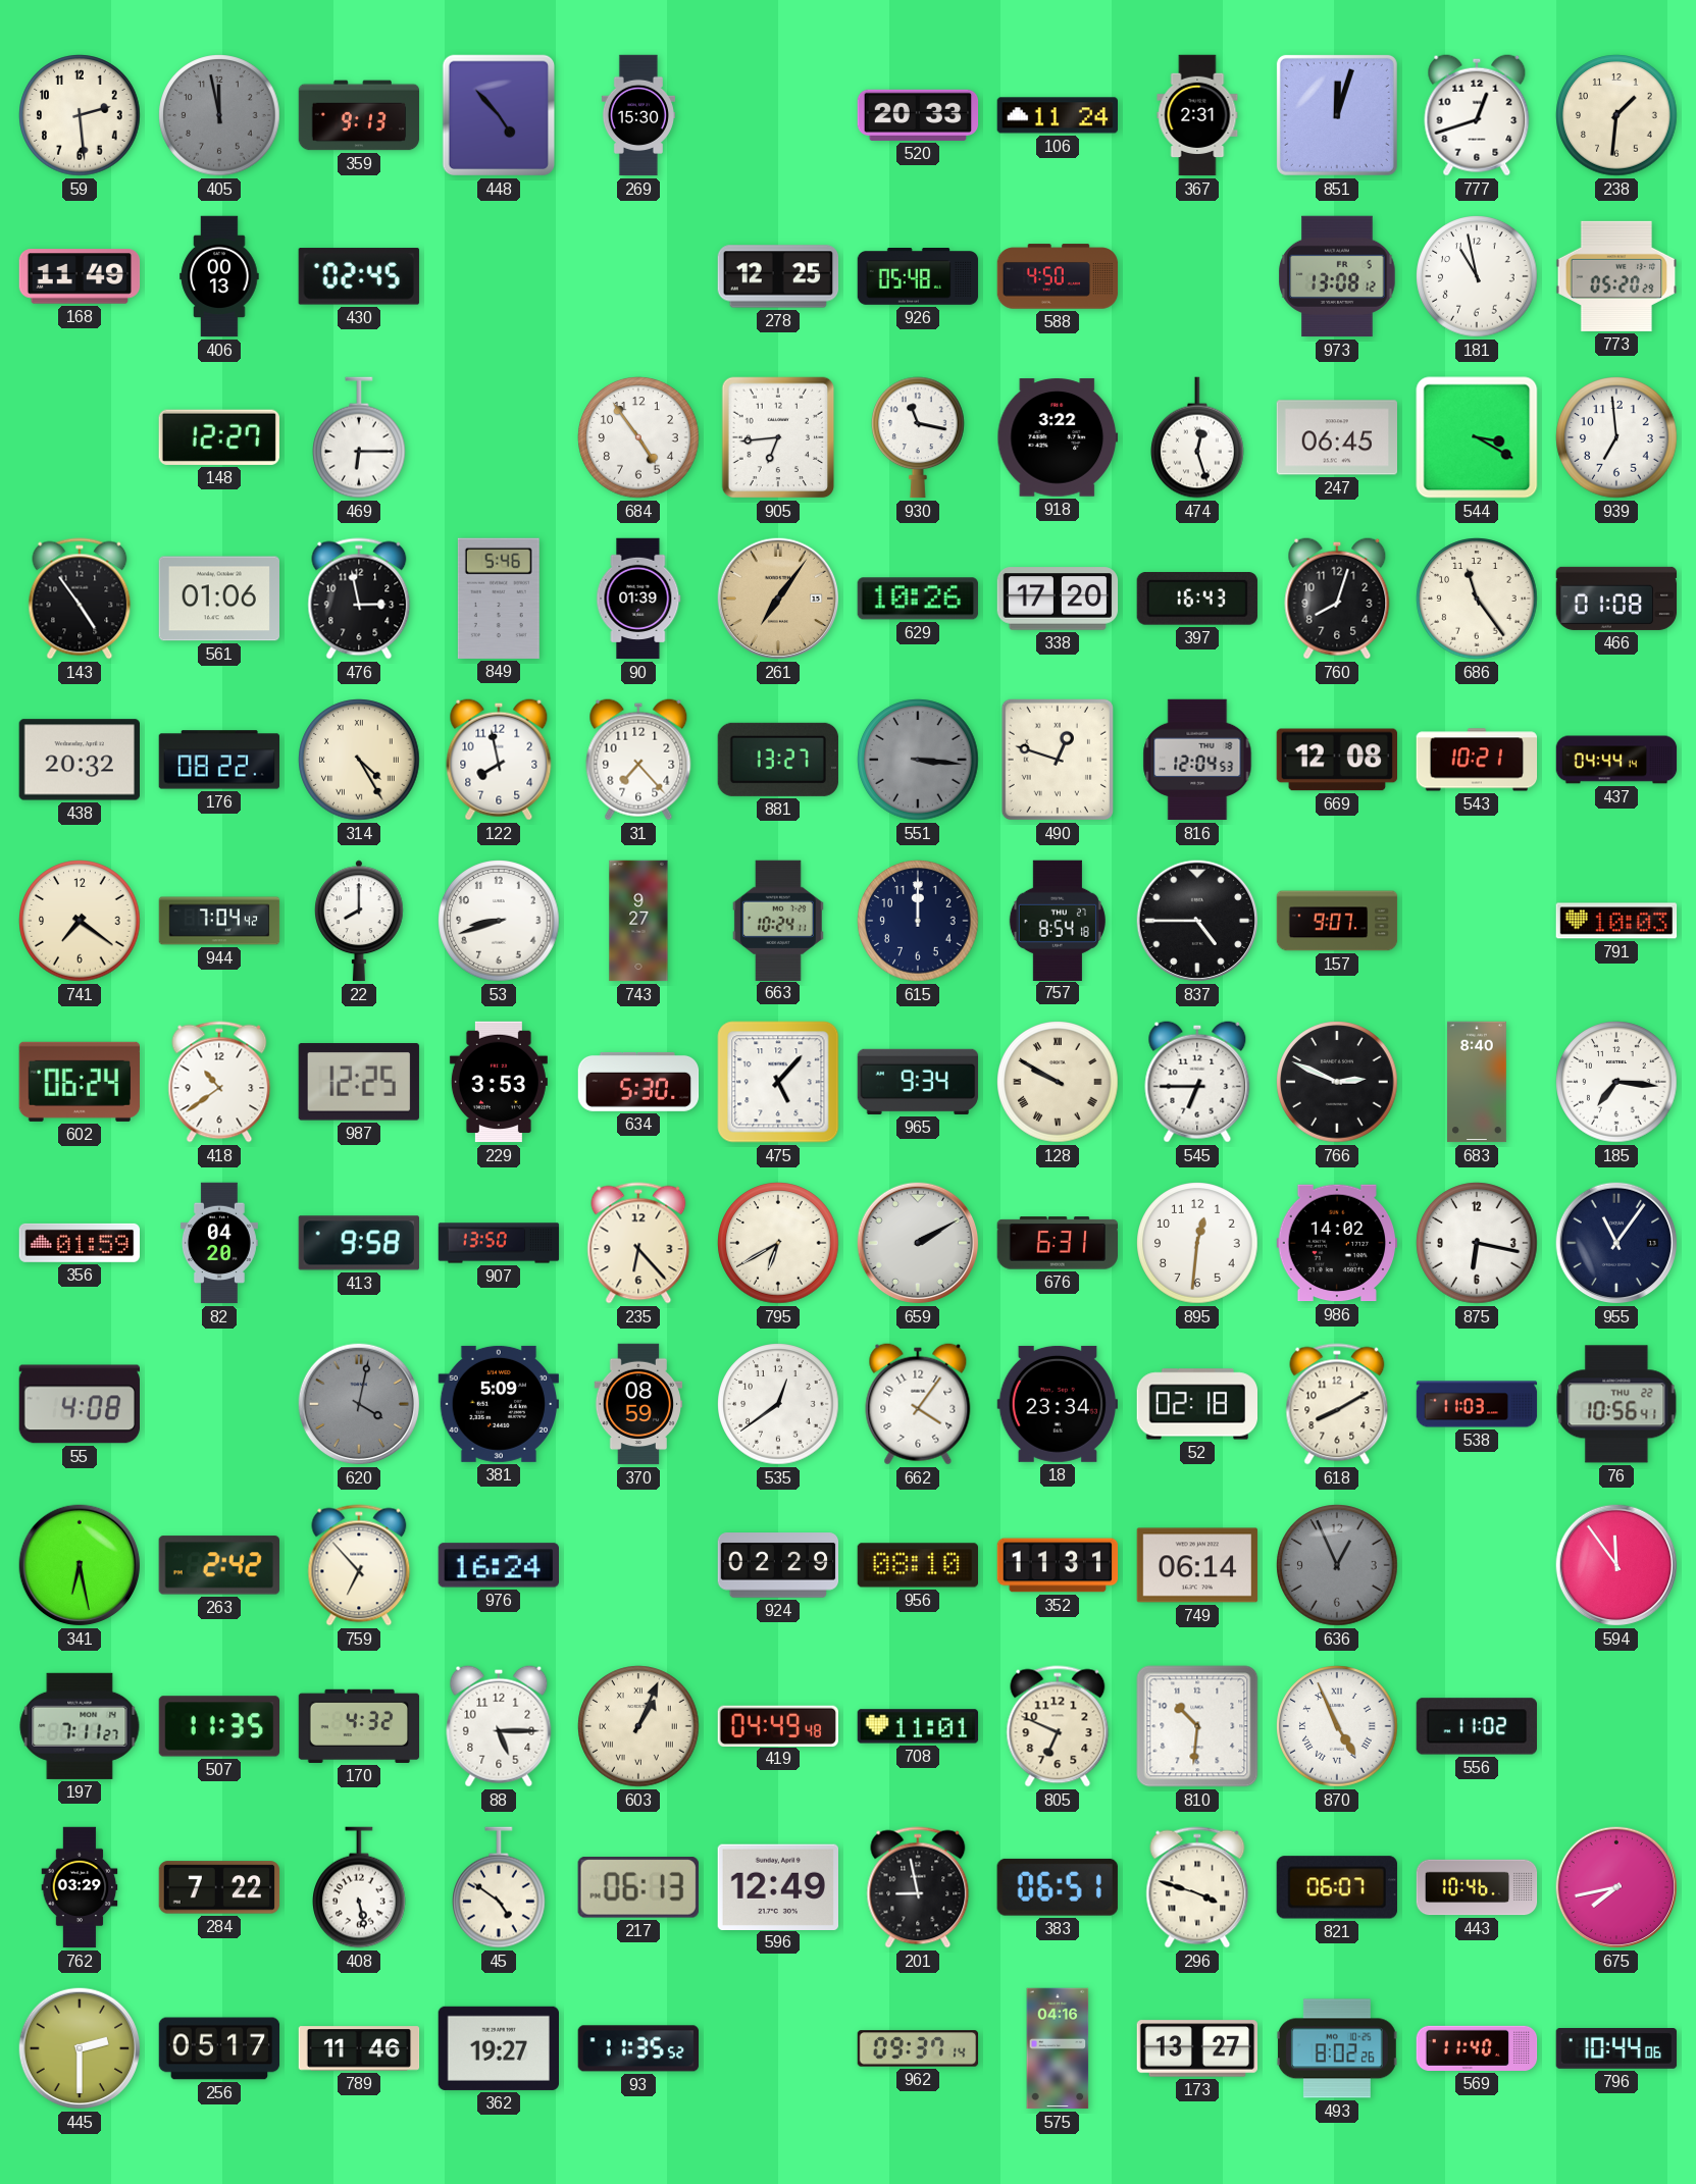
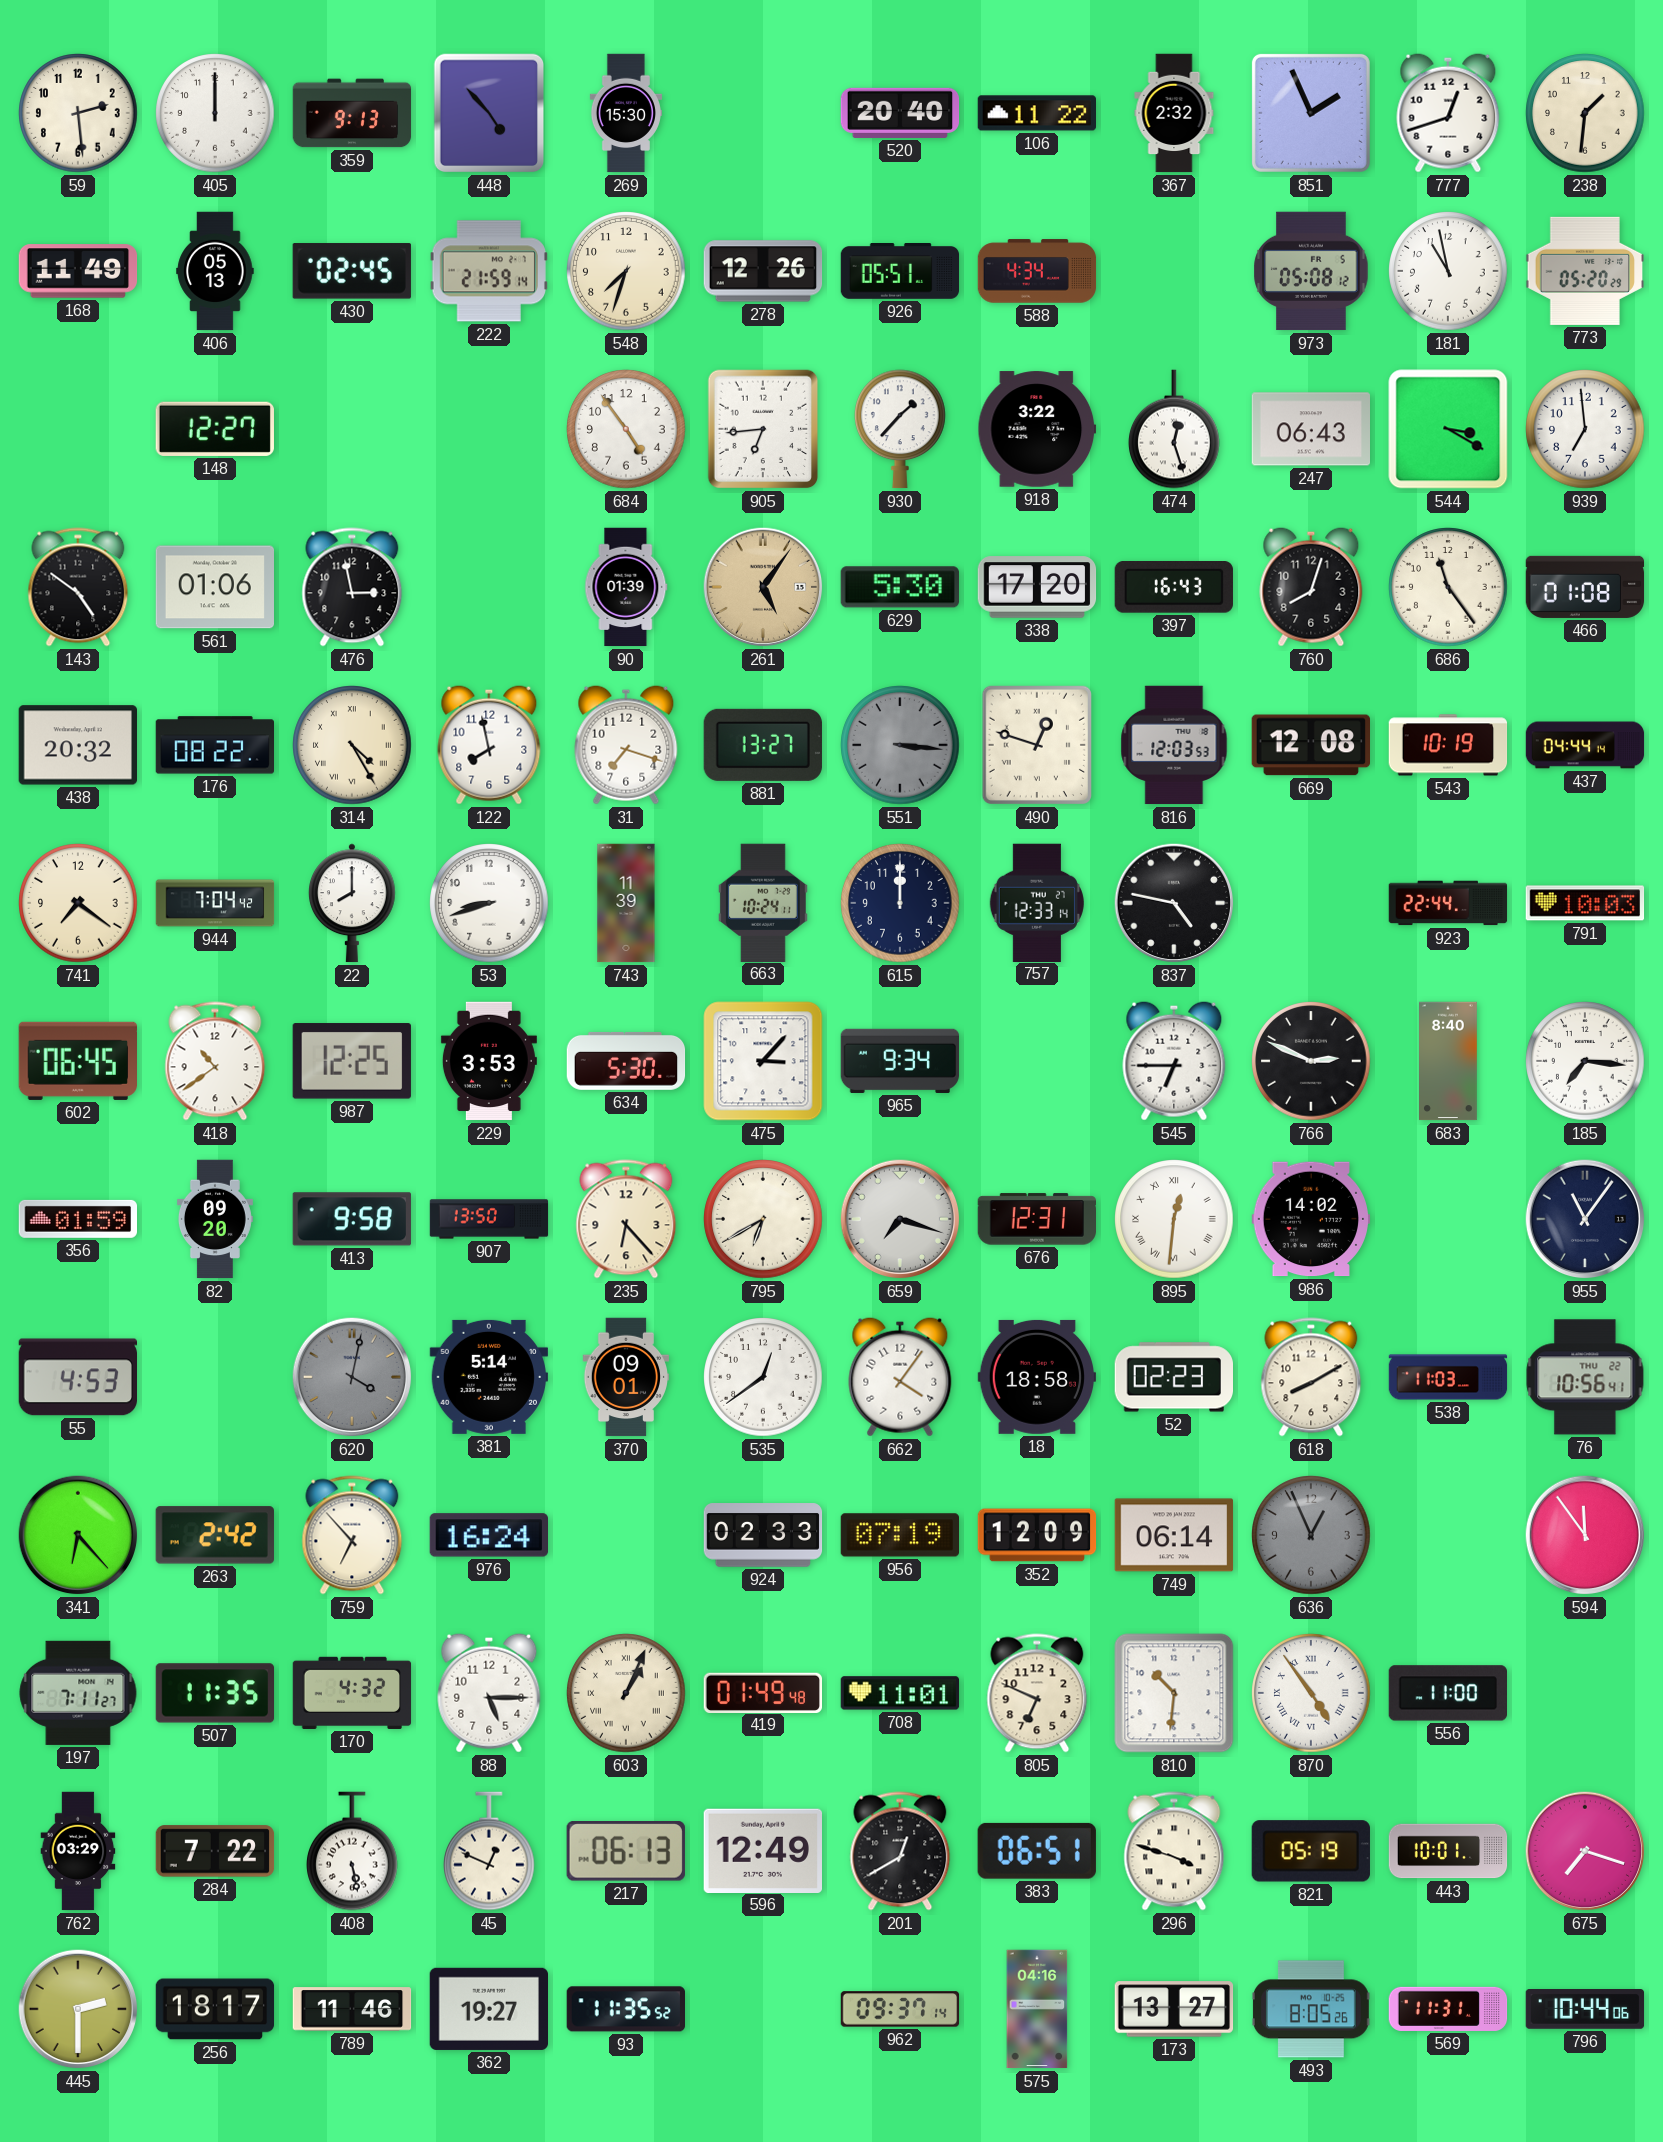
405: 11:58 -> 12:00 (215, 113)
405 dial: grey -> white (215, 113)
520: 20:33 -> 20:40 (900, 113)
106: 11:24 -> 11:22 (1037, 113)
367: 2:31 -> 2:32 (1174, 113)
851: 12:03 -> 1:56 (1311, 113)
406: 00:13 -> 05:13 (215, 271)
222: none -> 21:59 (488, 271)
548: none -> 7:33 (626, 271)
278: 12:25 -> 12:26 (763, 271)
926: 05:48 -> 05:51 (900, 272)
588: 4:50 -> 4:34 (1037, 271)
973: 13:08 -> 05:08 (1311, 271)
469: 6:15 -> none (360, 437)
930: 11:17 -> 1:37 (901, 429)
247: 06:45 -> 06:43 (1310, 429)
143: 4:54 -> 4:51 (78, 587)
849: 5:46 -> none (499, 599)
261: 7:06 -> 5:06 (763, 587)
629: 10:26 -> 5:30 (900, 587)
31: 7:23 -> 7:18 (626, 745)
816: 12:04 -> 12:03 (1174, 745)
543: 10:21 -> 10:19 (1448, 745)
743: 9:27 -> 11:39 (626, 903)
757: 8:54 -> 12:33 (1037, 902)
837: 4:45 -> 4:47 (1174, 903)
157: 9:07 -> none (1337, 921)
923: none -> 22:44 (1448, 903)
602: 06:24 -> 06:45 (77, 1061)
475: 5:07 -> 3:07 (763, 1061)
128: 9:50 -> none (1058, 1082)
82: 04:20 -> 09:20 (215, 1219)
659: 2:10 -> 7:18 (900, 1219)
676: 6:31 -> 12:31 (1036, 1219)
895 numerals: Arabic -> Roman (1174, 1219)
875: 6:17 -> none (1477, 1243)
55: 4:08 -> 4:53 (77, 1377)
381: 5:09 -> 5:14 (488, 1377)
370: 08:59 -> 09:01 (626, 1377)
18: 23:34 -> 18:58 (1036, 1377)
52: 02:18 -> 02:23 (1173, 1377)
341: 6:28 -> 6:23 (78, 1535)
924: 02:29 -> 02:33 (763, 1535)
956: 08:10 -> 07:19 (899, 1535)
352: 11:31 -> 12:09 (1037, 1535)
419: 04:49 -> 01:49 (762, 1692)
870: 4:56 -> 4:54 (1311, 1693)
556: 11:02 -> 11:00 (1447, 1693)
45: 4:51 -> 12:49 (490, 1851)
201: 8:58 -> 12:40 (900, 1851)
821: 06:07 -> 05:19 (1311, 1851)
443: 10:46 -> 10:01 (1448, 1851)
675: 7:43 -> 7:18 (1585, 1851)
256: 05:17 -> 18:17 (215, 2009)
493: 8:02 -> 8:05 (1311, 2009)
569: 11:40 -> 11:31 (1448, 2009)
